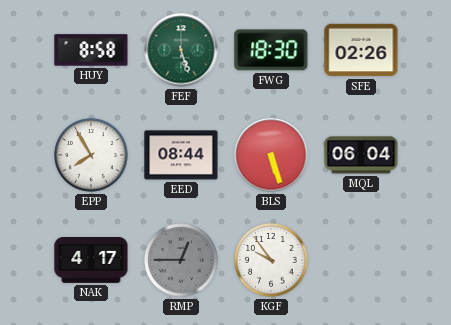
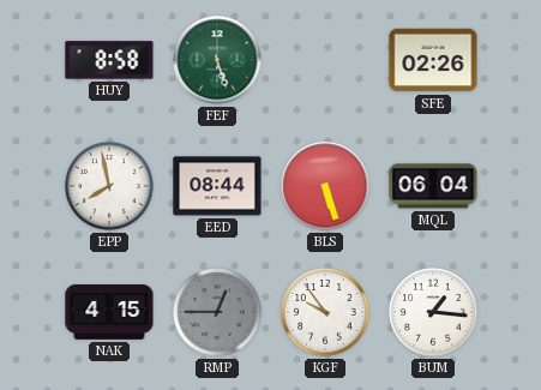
FWG: 18:30 -> none (271, 50)
EPP: 7:55 -> 7:58 (109, 186)
NAK: 4:17 -> 4:15 (109, 313)
BUM: none -> 1:16 (433, 312)
